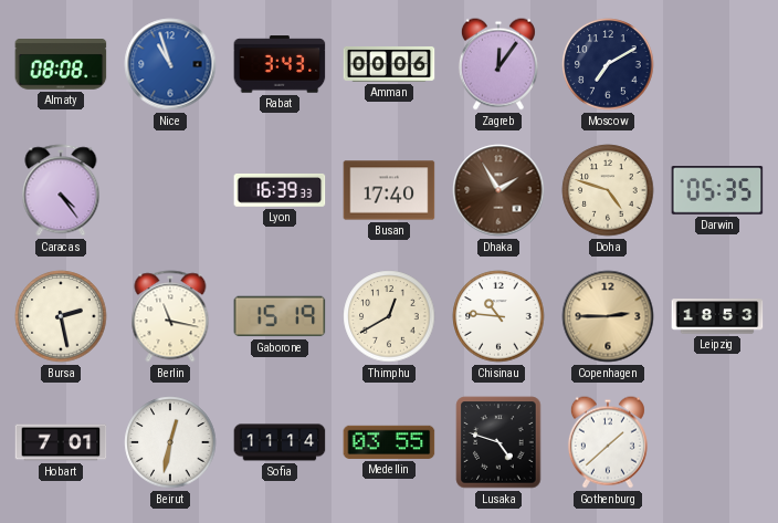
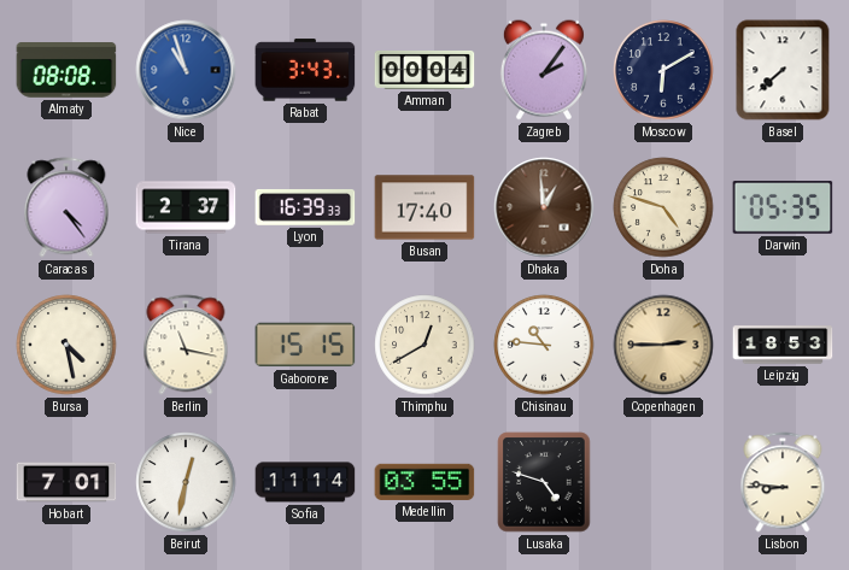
Amman: 00:06 -> 00:04 (424, 70)
Zagreb: 12:06 -> 2:06 (544, 70)
Moscow: 7:10 -> 6:10 (663, 70)
Basel: none -> 7:38 (783, 70)
Tirana: none -> 2:37 (186, 207)
Dhaka: 1:55 -> 12:59 (544, 207)
Bursa: 2:28 -> 4:28 (66, 345)
Gaborone: 15:19 -> 15:15 (305, 345)
Gothenburg: 1:38 -> none (608, 442)
Lisbon: none -> 8:46 (783, 482)
